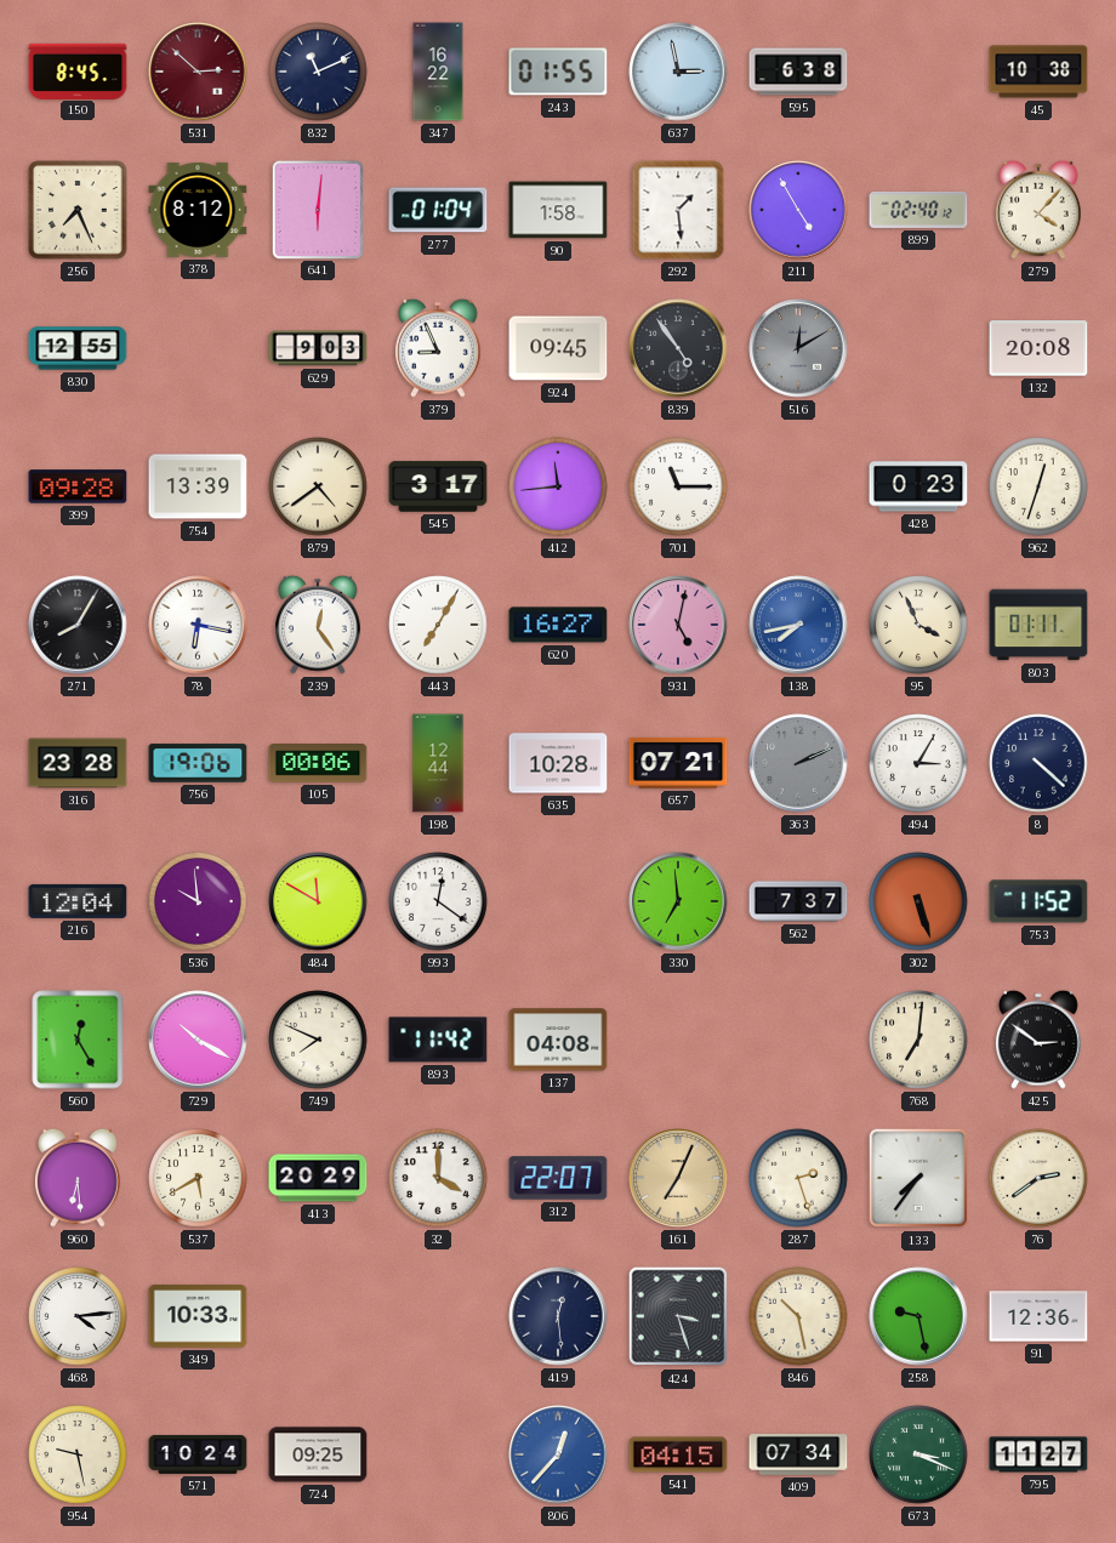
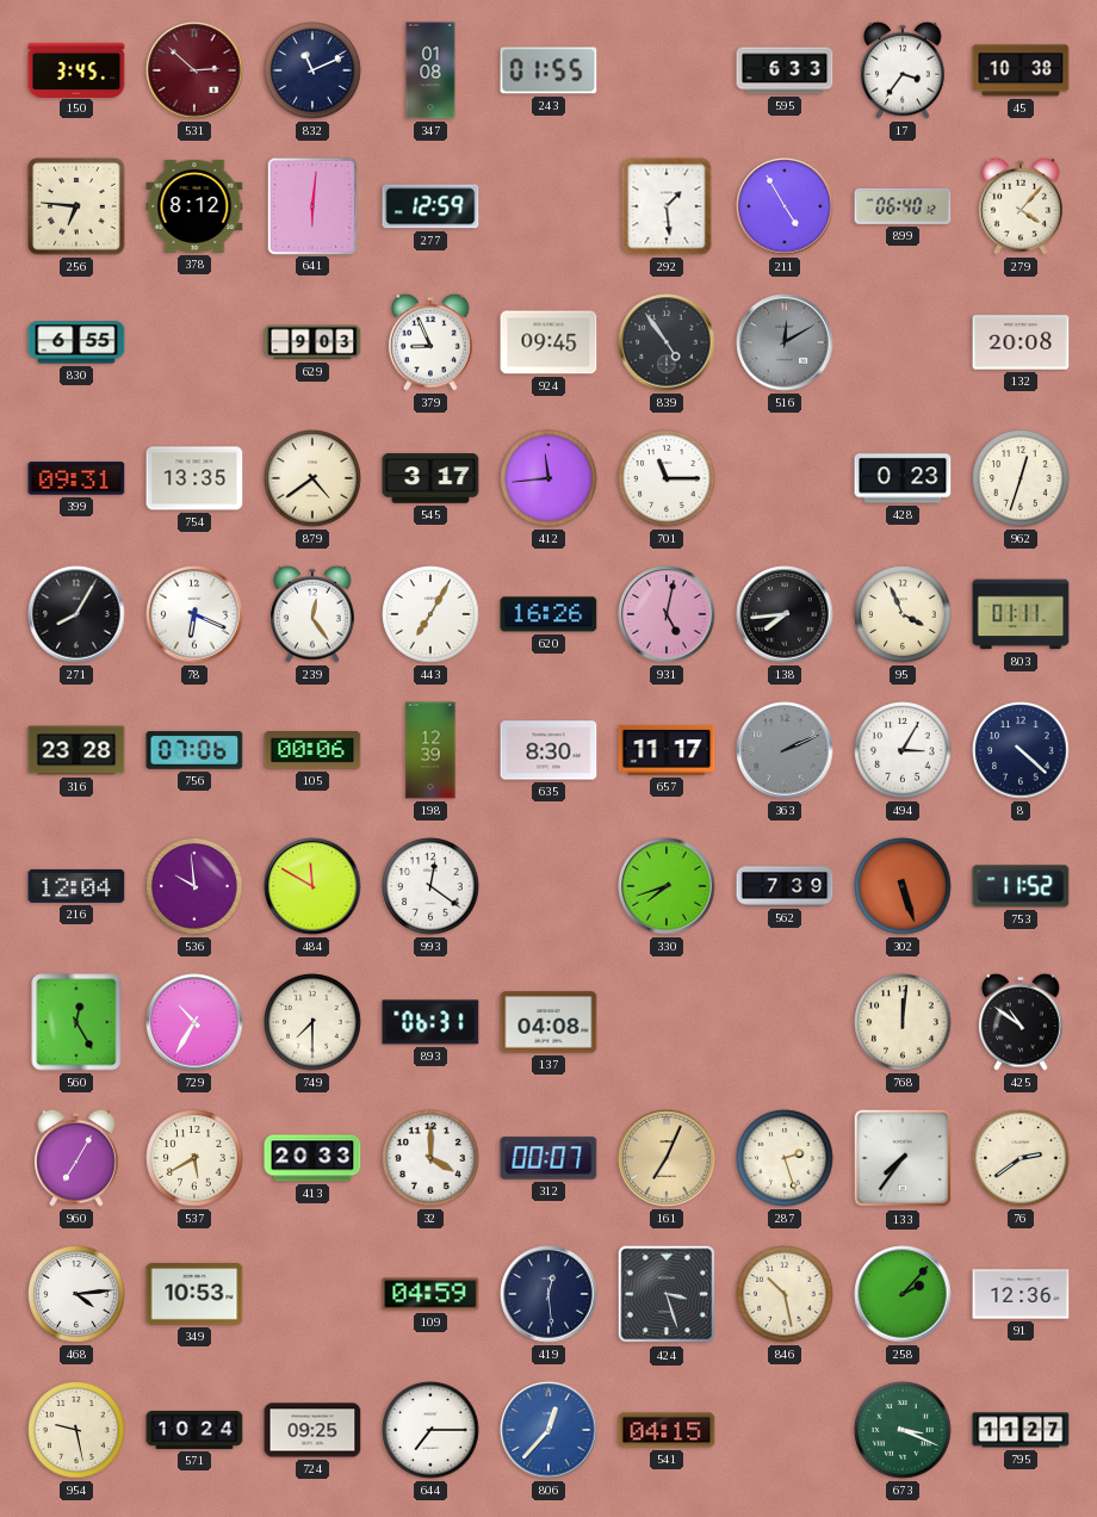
150: 8:45 -> 3:45 (76, 69)
347: 16:22 -> 01:08 (430, 70)
637: 2:58 -> none (678, 72)
595: 6:38 -> 6:33 (785, 70)
17: none -> 3:36 (904, 70)
256: 7:26 -> 6:46 (76, 206)
277: 01:04 -> 12:59 (430, 206)
90: 1:58 -> none (558, 210)
899: 02:40 -> 06:40 (903, 206)
830: 12:55 -> 6:55 (76, 342)
399: 09:28 -> 09:31 (76, 478)
754: 13:39 -> 13:35 (194, 478)
78: 6:17 -> 6:19 (194, 614)
620: 16:27 -> 16:26 (548, 614)
138: 7:43 -> 7:44 (785, 614)
138 dial: blue -> black (785, 614)
756: 19:06 -> 07:06 (194, 750)
198: 12:44 -> 12:39 (430, 750)
635: 10:28 -> 8:30 (548, 750)
657: 07:21 -> 11:17 (667, 750)
330: 6:59 -> 7:42 (667, 886)
562: 7:37 -> 7:39 (785, 886)
729: 10:20 -> 10:35 (194, 1022)
749: 7:49 -> 7:30 (312, 1022)
893: 11:42 -> 06:31 (430, 1022)
768: 7:01 -> 12:01 (903, 1022)
425: 2:51 -> 10:51 (1022, 1022)
960: 6:29 -> 7:05 (78, 1158)
413: 20:29 -> 20:33 (312, 1158)
312: 22:07 -> 00:07 (548, 1158)
349: 10:33 -> 10:53 (194, 1294)
109: none -> 04:59 (430, 1294)
258: 9:28 -> 2:07 (903, 1294)
644: none -> 7:15 (430, 1430)
409: 07:34 -> none (798, 1456)
